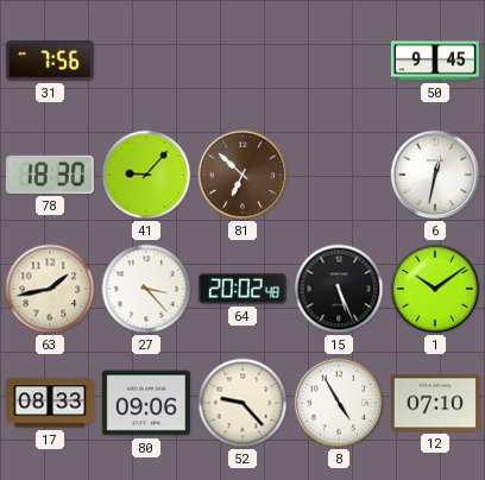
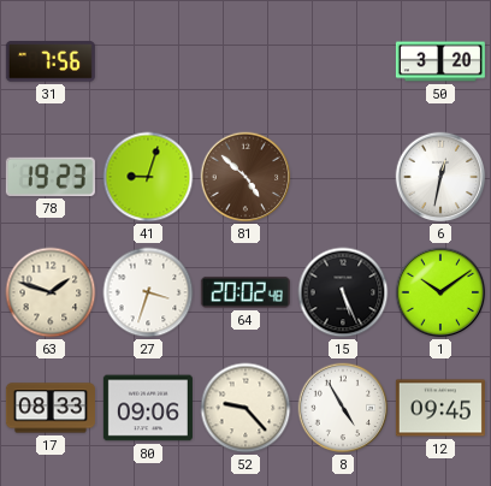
50: 9:45 -> 3:20 (440, 61)
78: 18:30 -> 19:23 (51, 177)
41: 9:07 -> 9:03 (148, 177)
81: 6:52 -> 4:52 (245, 177)
63: 1:43 -> 1:48 (51, 292)
27: 3:23 -> 3:33 (148, 292)
12: 07:10 -> 09:45 (440, 408)
